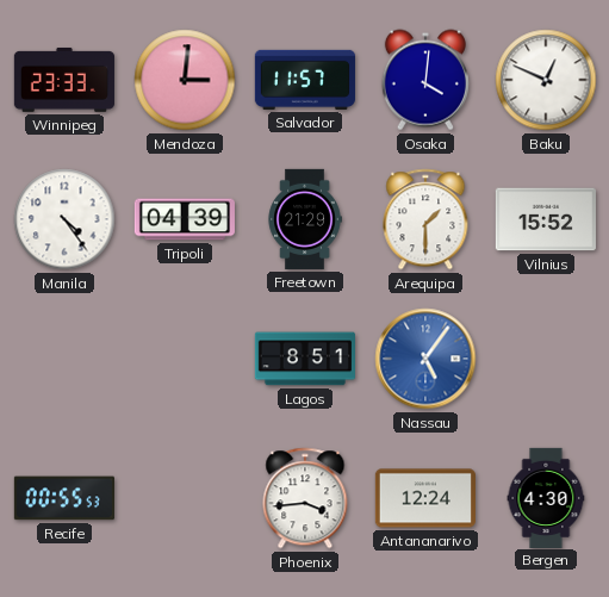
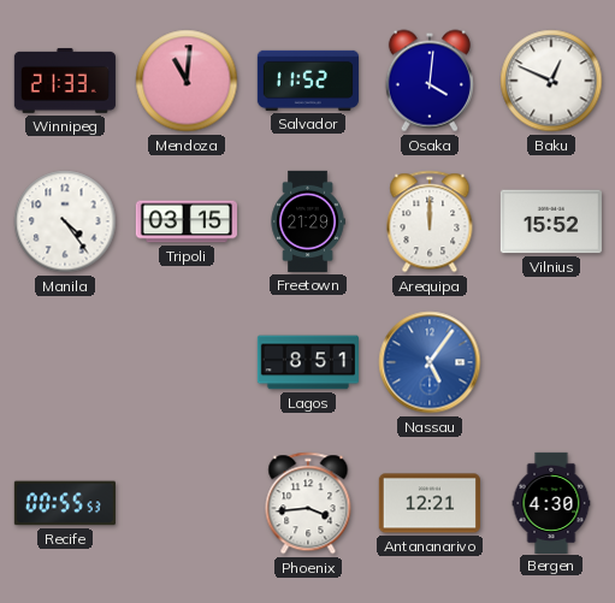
Winnipeg: 23:33 -> 21:33 (65, 81)
Mendoza: 3:01 -> 11:01 (187, 81)
Salvador: 11:57 -> 11:52 (308, 81)
Tripoli: 04:39 -> 03:15 (187, 221)
Arequipa: 1:30 -> 12:00 (430, 221)
Antananarivo: 12:24 -> 12:21 (430, 503)
